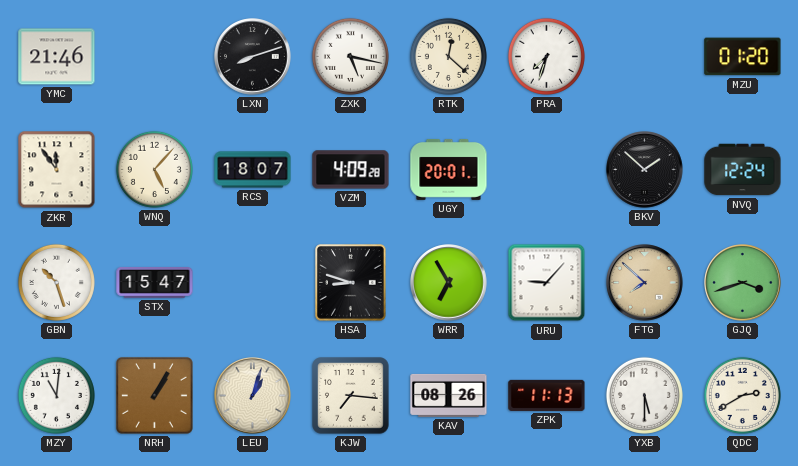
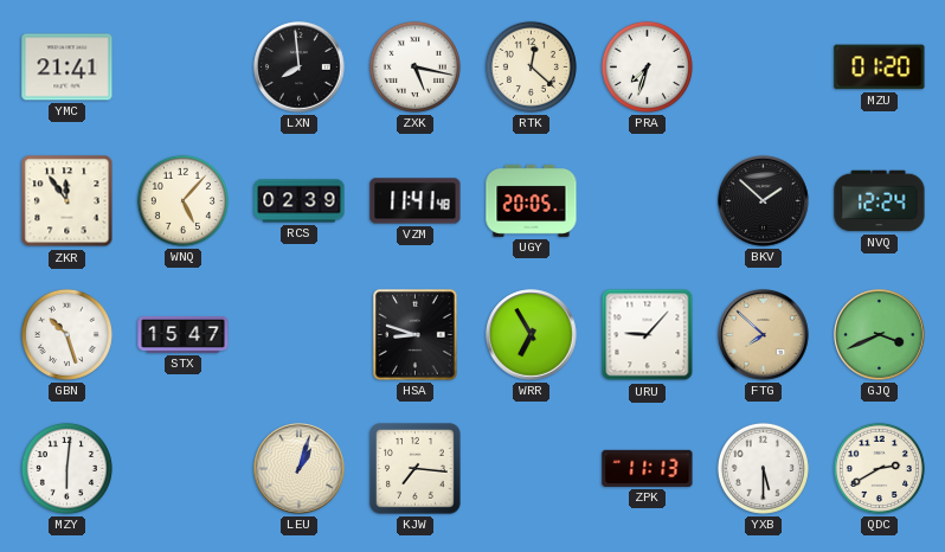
YMC: 21:46 -> 21:41 (67, 68)
LXN: 8:12 -> 7:59 (300, 68)
RCS: 18:07 -> 02:39 (300, 201)
VZM: 4:09 -> 11:41 (416, 201)
UGY: 20:01 -> 20:05 (532, 200)
GJQ: 3:42 -> 3:41 (880, 335)
MZY: 11:01 -> 6:01 (66, 468)
NRH: 1:05 -> none (154, 395)
KAV: 08:26 -> none (449, 395)
